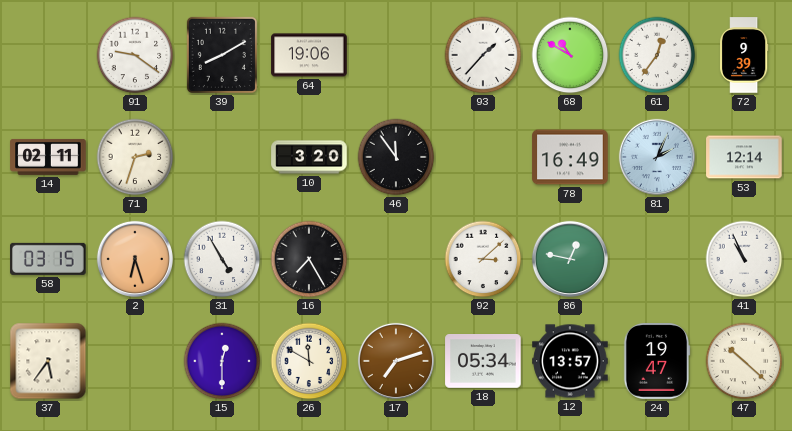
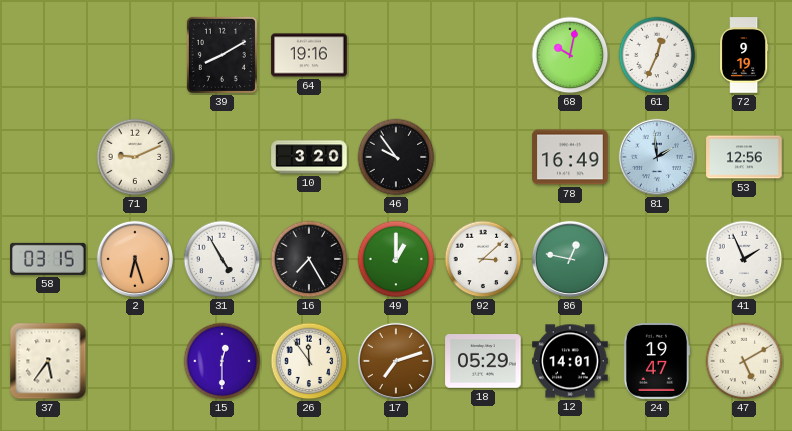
91: 9:21 -> none (135, 55)
64: 19:06 -> 19:16 (309, 55)
93: 1:37 -> none (483, 55)
68: 10:50 -> 10:02 (570, 55)
61: 12:36 -> 12:34 (657, 55)
72: 9:39 -> 9:19 (744, 55)
14: 02:11 -> none (48, 157)
71: 2:33 -> 9:11 (135, 157)
46: 11:54 -> 9:54 (396, 157)
81: 2:04 -> 1:59 (657, 157)
53: 12:14 -> 12:56 (744, 157)
49: none -> 1:00 (396, 259)
41: 10:56 -> 1:56 (744, 259)
26: 11:50 -> 11:54 (309, 361)
18: 05:34 -> 05:29 (483, 362)
12: 13:57 -> 14:01 (570, 361)
47: 10:22 -> 5:10 (744, 361)
